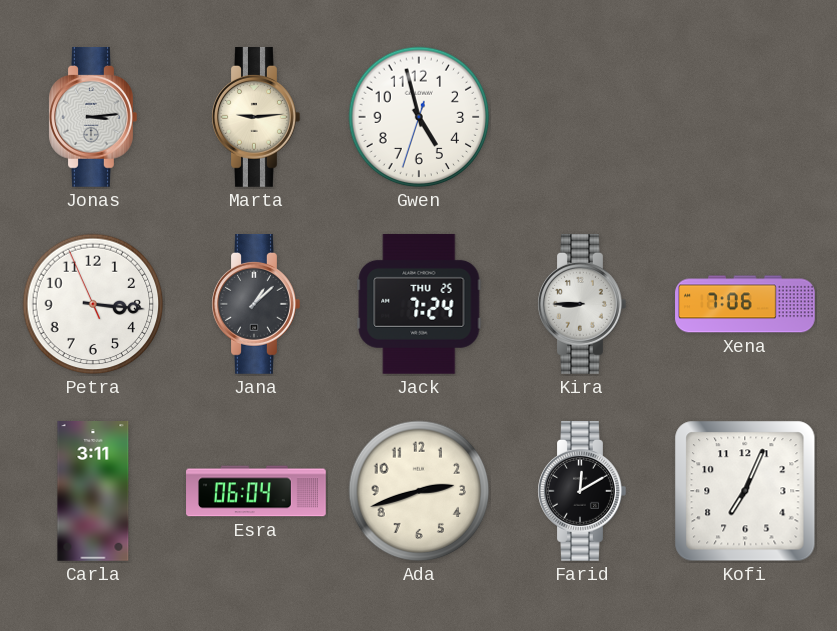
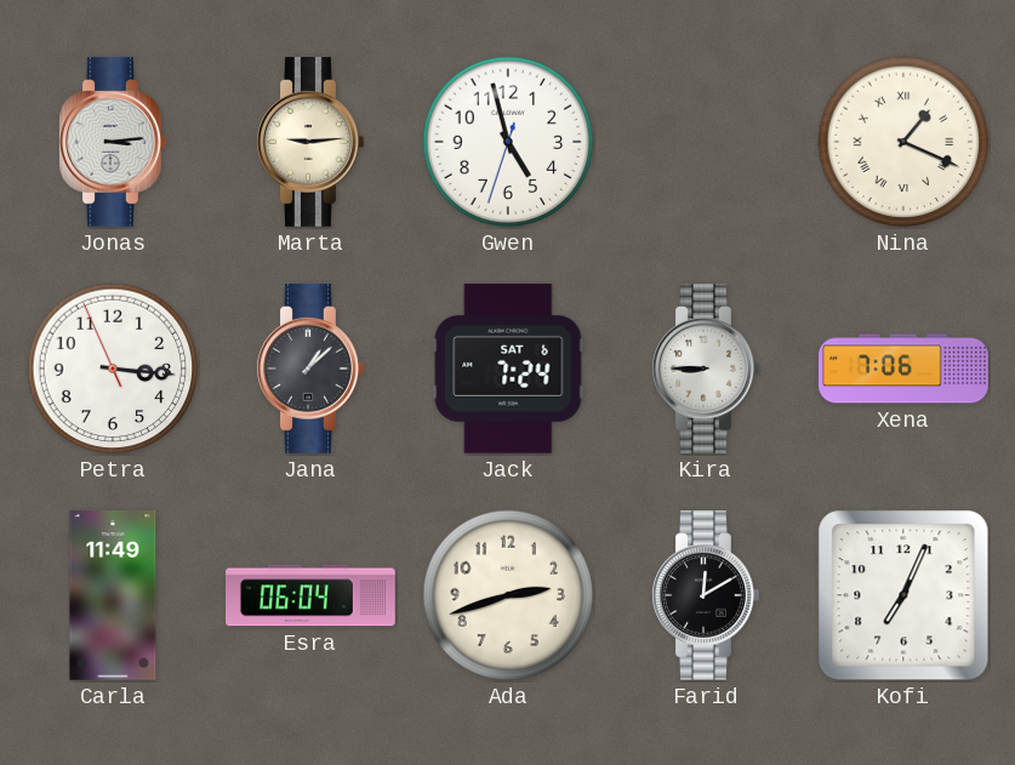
Nina: none -> 1:19 (903, 142)
Jack date: THU 25 -> SAT 6 (508, 369)
Carla: 3:11 -> 11:49 (113, 596)
